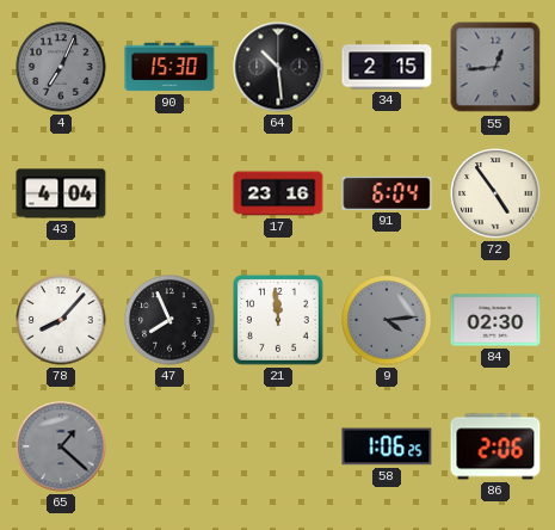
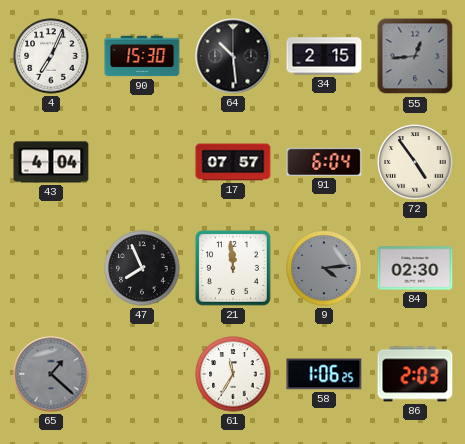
4 dial: grey -> white (51, 56)
17: 23:16 -> 07:57 (233, 162)
78: 8:07 -> none (61, 320)
61: none -> 11:35 (233, 374)
86: 2:06 -> 2:03 (415, 374)
